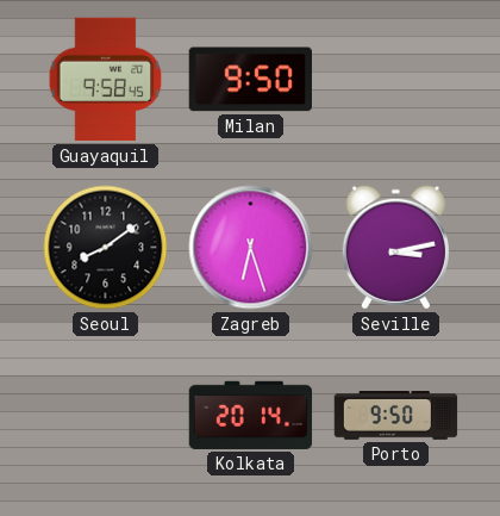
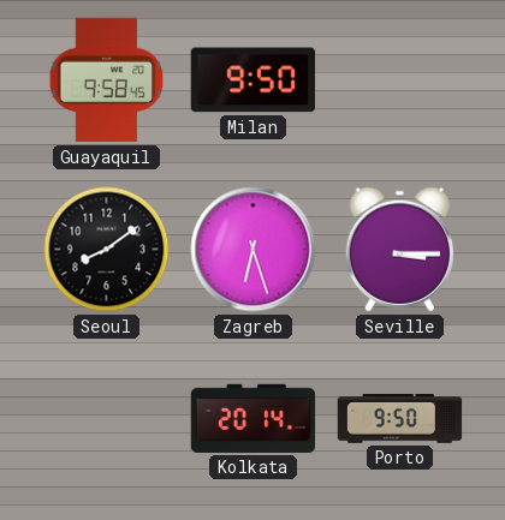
Seville: 3:13 -> 3:15 (399, 250)
